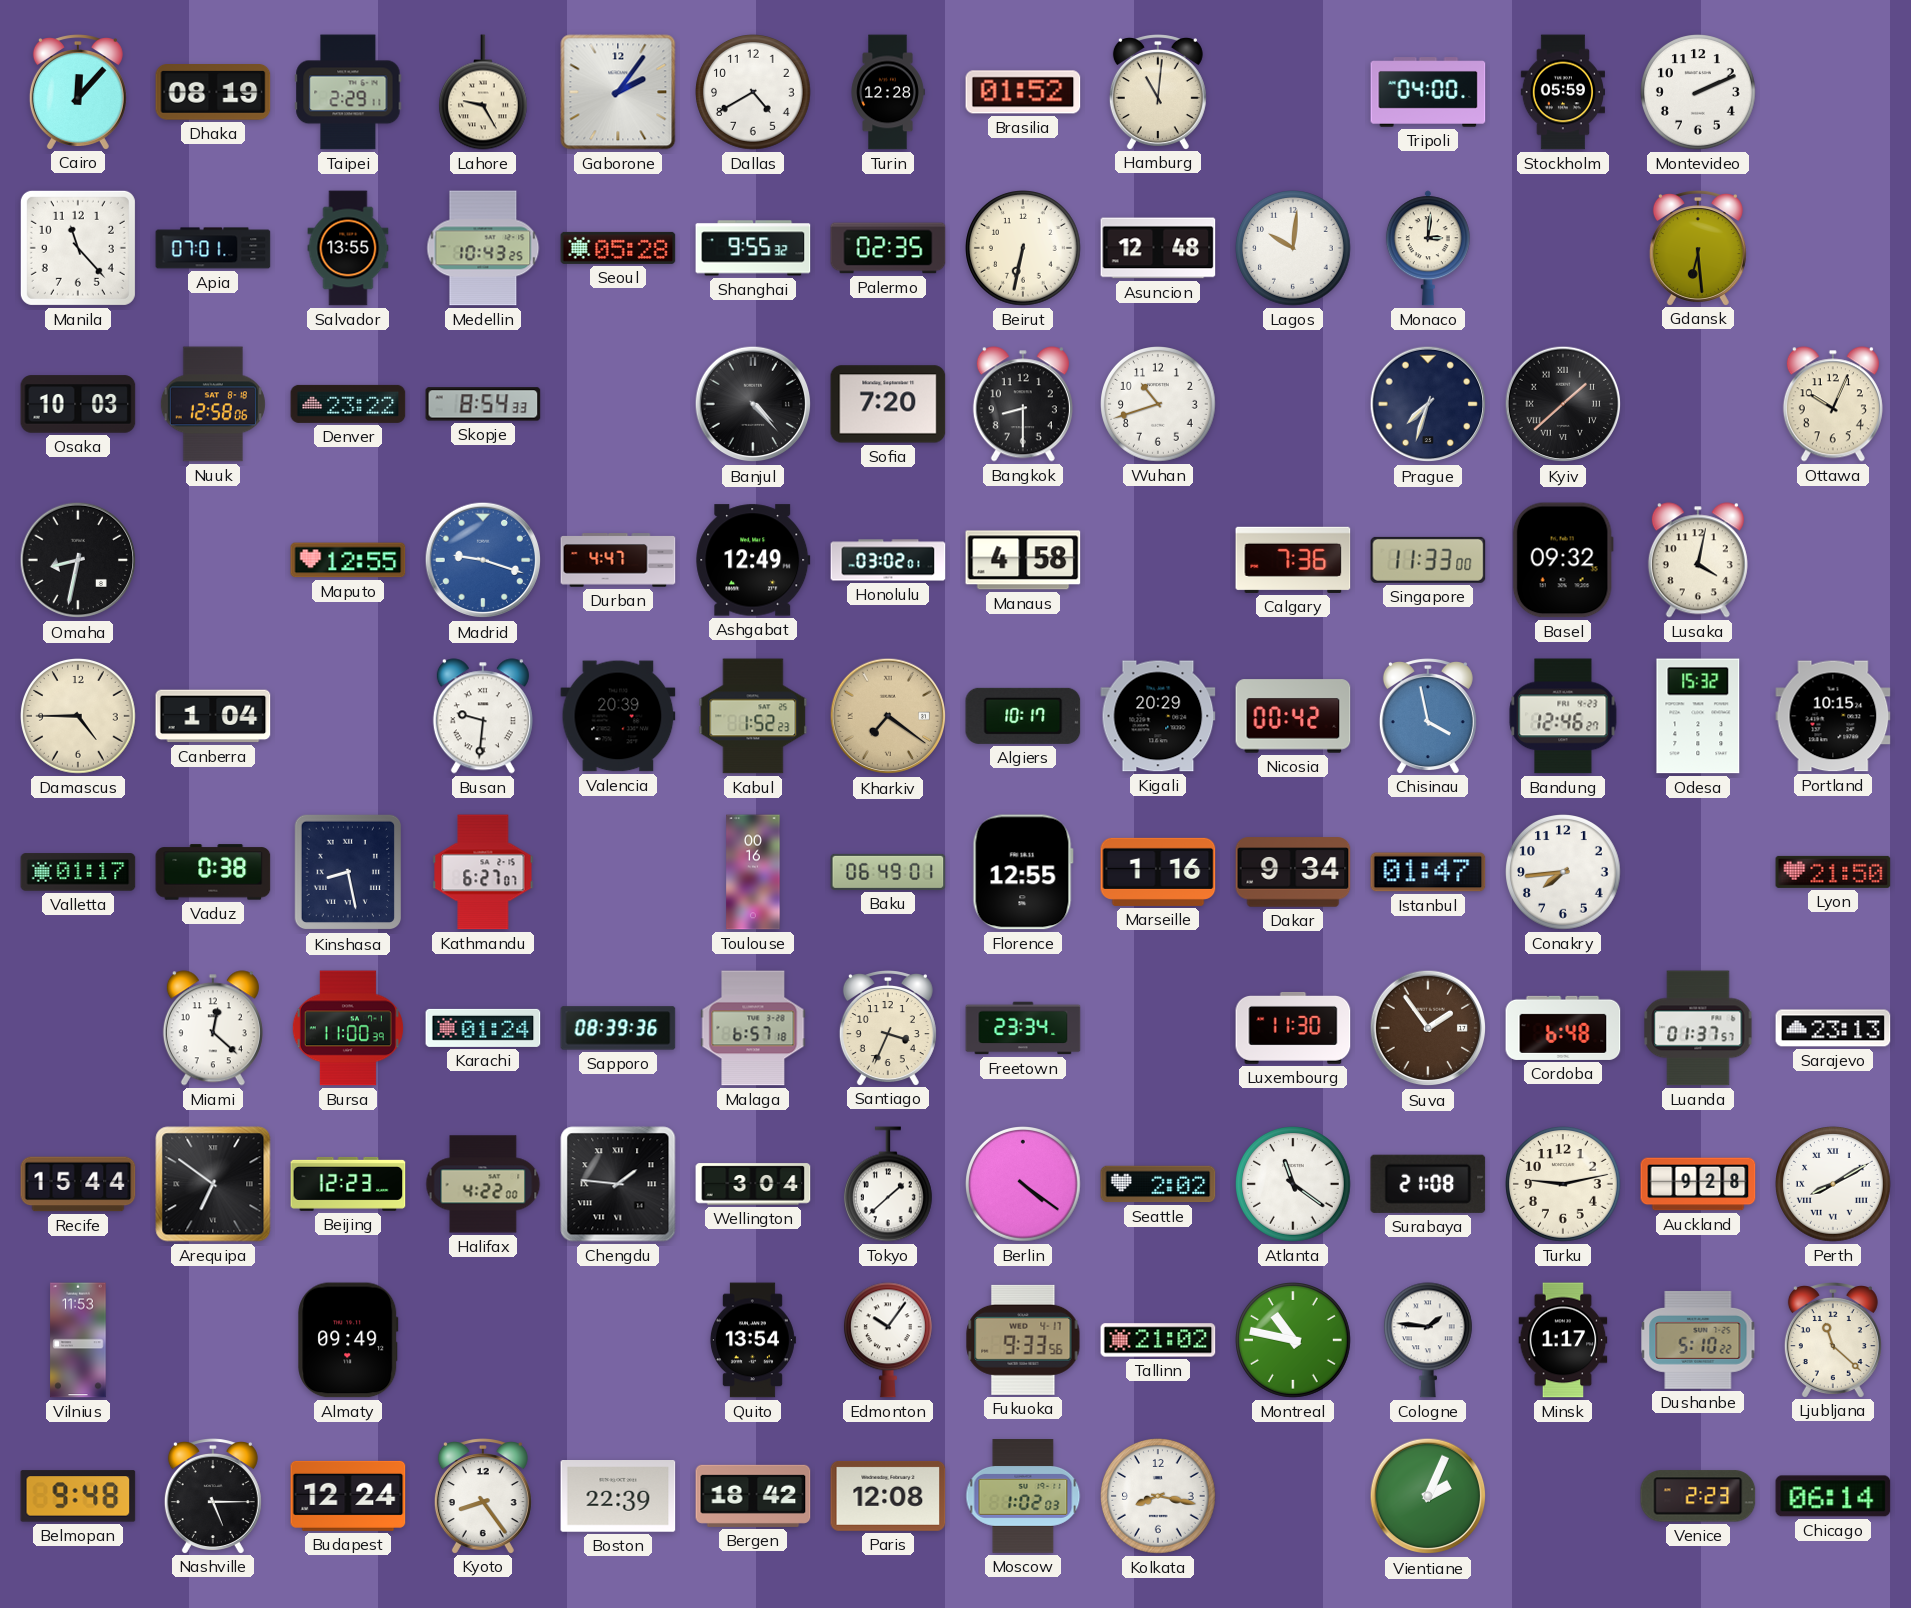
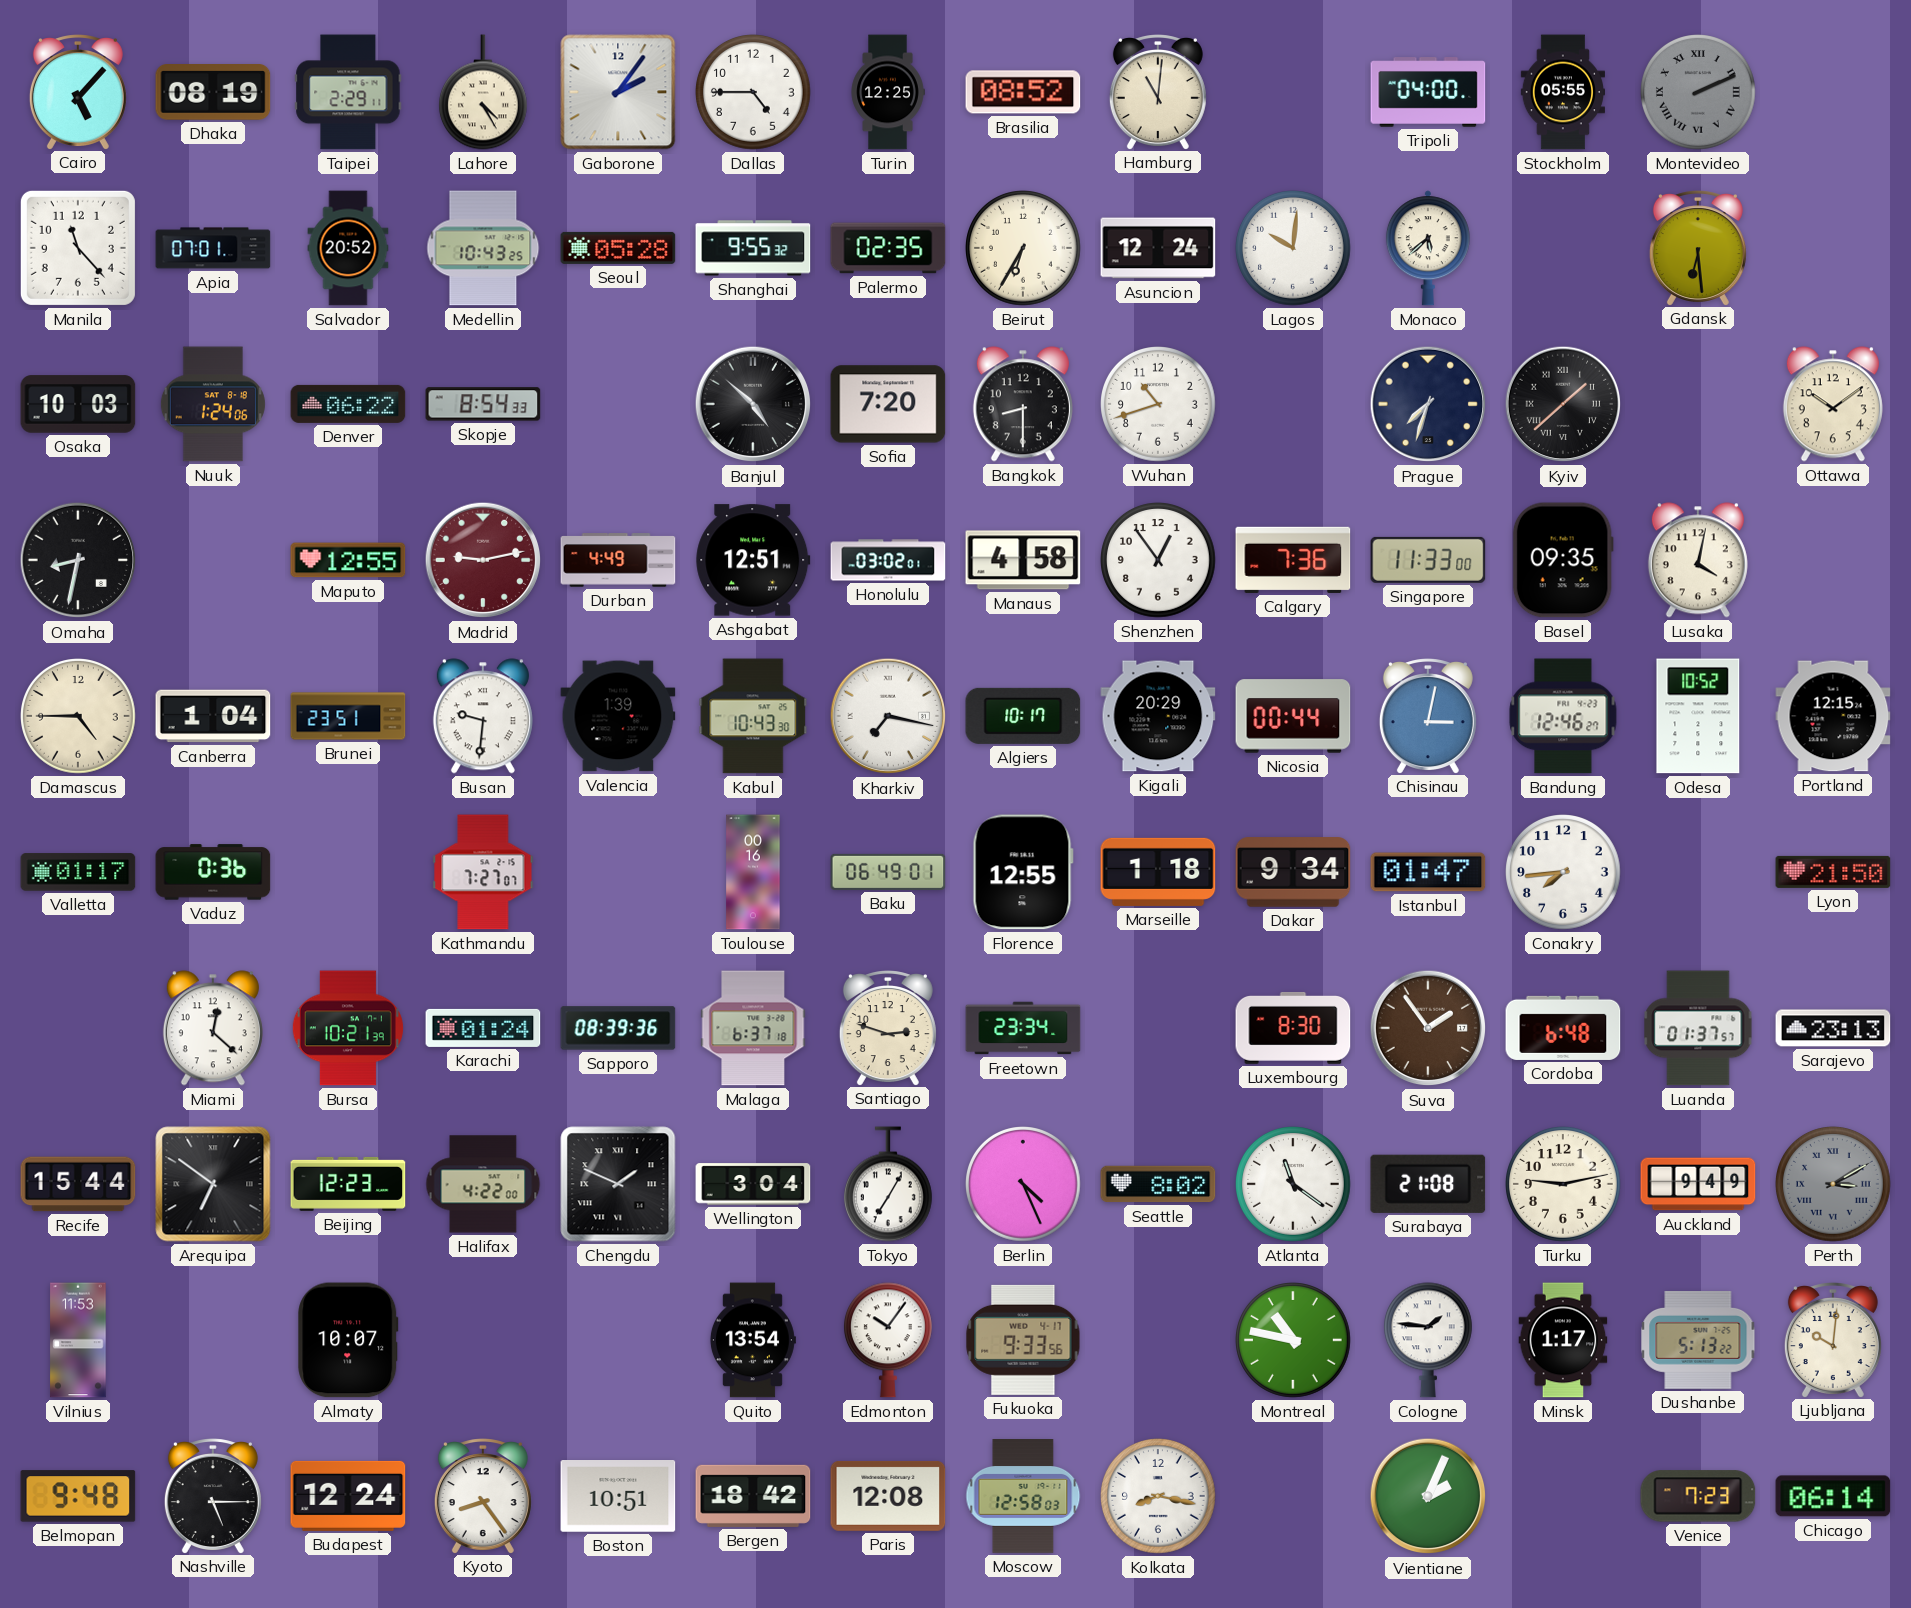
Cairo: 12:07 -> 5:07 (78, 92)
Lahore: 9:25 -> 4:25 (483, 92)
Dallas: 4:40 -> 4:45 (754, 93)
Turin: 12:28 -> 12:25 (888, 92)
Brasilia: 01:52 -> 08:52 (1023, 92)
Stockholm: 05:59 -> 05:55 (1562, 92)
Montevideo dial: white -> grey (1699, 93)
Montevideo numerals: Arabic -> Roman (1699, 93)
Salvador: 13:55 -> 20:52 (348, 248)
Beirut: 6:32 -> 6:35 (1024, 249)
Asuncion: 12:48 -> 12:24 (1158, 248)
Monaco: 3:01 -> 5:38 (1428, 248)
Nuuk: 12:58 -> 1:24 (213, 404)
Denver: 23:22 -> 06:22 (348, 404)
Banjul: 4:23 -> 4:52 (753, 404)
Ottawa: 10:04 -> 10:09 (1833, 404)
Madrid: 9:18 -> 9:13 (483, 560)
Madrid dial: blue -> burgundy (483, 560)
Durban: 4:47 -> 4:49 (618, 560)
Ashgabat: 12:49 -> 12:51 (753, 560)
Shenzhen: none -> 12:54 (1159, 561)
Basel: 09:32 -> 09:35 (1563, 560)
Brunei: none -> 23:51 (348, 716)
Valencia: 20:39 -> 1:39 (618, 716)
Kabul: 1:52 -> 10:43 (753, 716)
Kharkiv: 7:21 -> 7:17 (888, 716)
Kharkiv dial: champagne -> white (888, 716)
Nicosia: 00:42 -> 00:44 (1293, 716)
Chisinau: 3:58 -> 3:02 (1428, 716)
Odesa: 15:32 -> 10:52 (1698, 716)
Portland: 10:15 -> 12:15 (1833, 716)
Vaduz: 0:38 -> 0:36 (213, 872)
Kinshasa: 8:28 -> none (347, 872)
Kathmandu: 6:27 -> 7:27 (483, 872)
Marseille: 1:16 -> 1:18 (1158, 872)
Bursa: 11:00 -> 10:21 (348, 1028)
Malaga: 6:57 -> 6:37 (753, 1028)
Santiago: 3:34 -> 2:48 (888, 1028)
Luxembourg: 11:30 -> 8:30 (1293, 1028)
Chengdu: 1:46 -> 1:49 (618, 1184)
Tokyo: 1:38 -> 7:05 (888, 1184)
Berlin: 4:21 -> 4:26 (1024, 1185)
Seattle: 2:02 -> 8:02 (1158, 1184)
Auckland: 9:28 -> 9:49 (1698, 1184)
Perth: 8:10 -> 3:10 (1834, 1185)
Perth dial: white -> grey (1834, 1185)
Almaty: 09:49 -> 10:07 (348, 1340)
Tallinn: 21:02 -> none (1158, 1340)
Dushanbe: 5:10 -> 5:13 (1698, 1340)
Ljubljana: 11:22 -> 10:01 (1833, 1340)
Boston: 22:39 -> 10:51 (618, 1497)
Moscow: 1:02 -> 12:58 (1023, 1496)
Venice: 2:23 -> 7:23 (1698, 1496)
